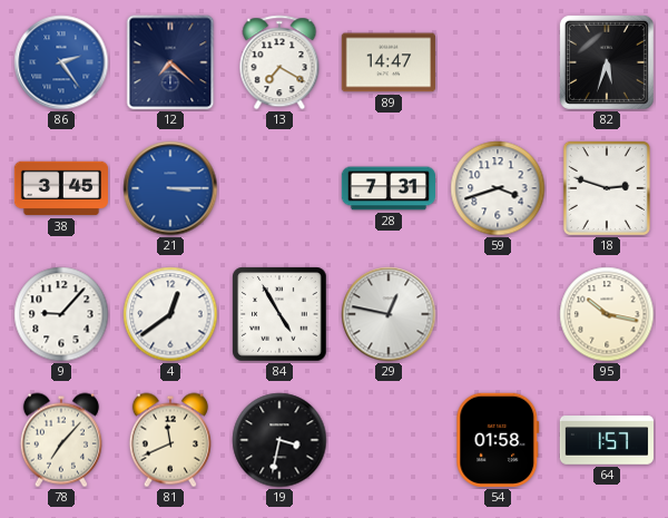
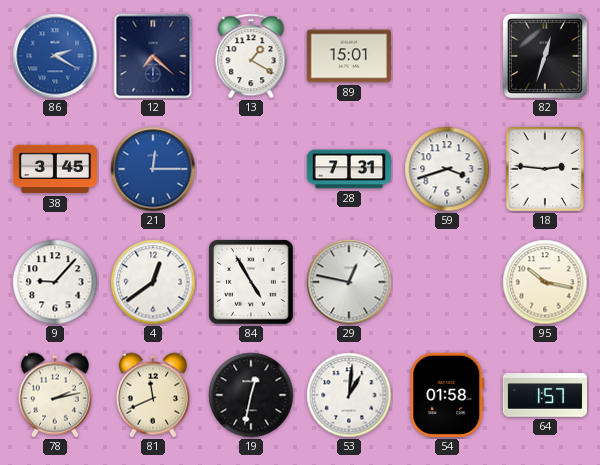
86: 2:24 -> 2:20 (55, 56)
13: 7:20 -> 1:20 (251, 56)
89: 14:47 -> 15:01 (349, 56)
82: 5:33 -> 12:33 (545, 56)
21: 3:15 -> 12:15 (153, 169)
18: 2:48 -> 2:46 (545, 169)
78: 7:07 -> 2:13 (55, 395)
19: 3:32 -> 12:32 (251, 395)
53: none -> 1:01 (349, 395)
